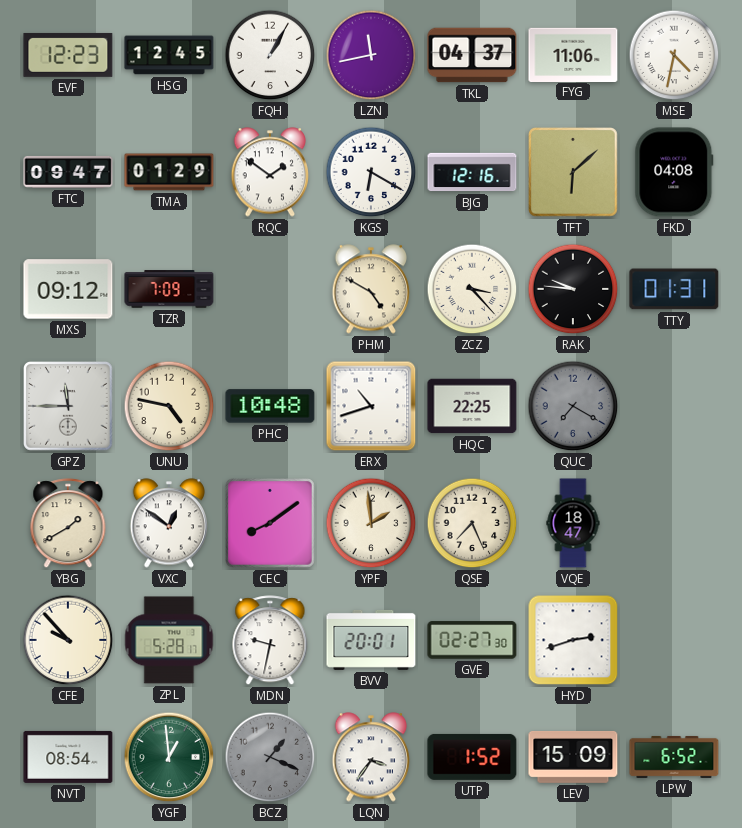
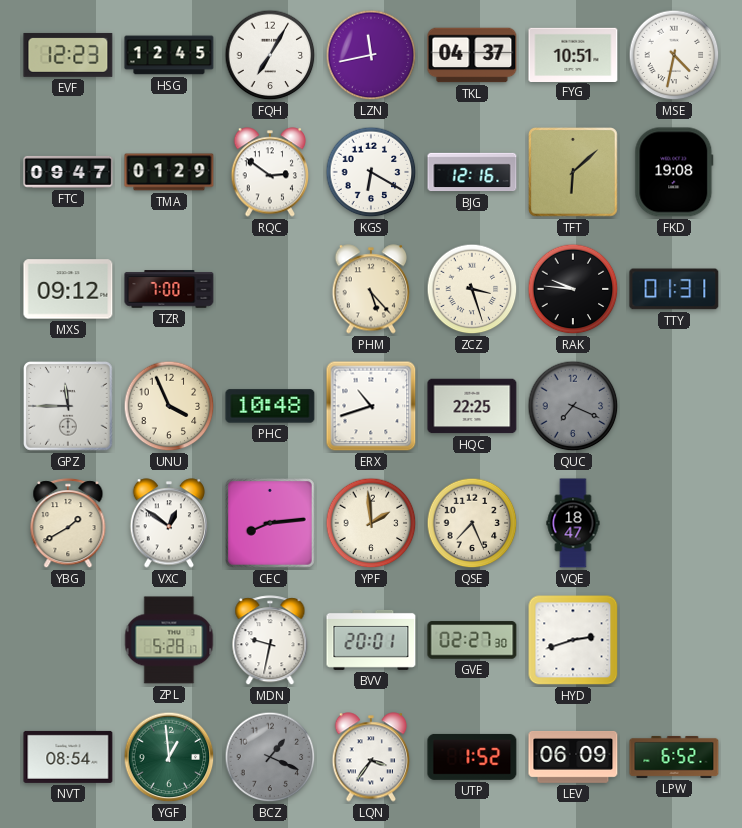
FQH: 1:05 -> 7:05 (270, 55)
FYG: 11:06 -> 10:51 (573, 54)
RQC: 1:51 -> 2:51 (270, 172)
FKD: 04:08 -> 19:08 (674, 172)
TZR: 7:09 -> 7:00 (169, 289)
PHM: 4:50 -> 5:23 (371, 289)
ZCZ: 3:23 -> 3:27 (472, 289)
UNU: 4:47 -> 3:56 (169, 406)
QUC: 7:20 -> 7:19 (573, 406)
CEC: 8:09 -> 8:14 (271, 524)
CFE: 9:53 -> none (68, 640)
LEV: 15:09 -> 06:09 (573, 757)
